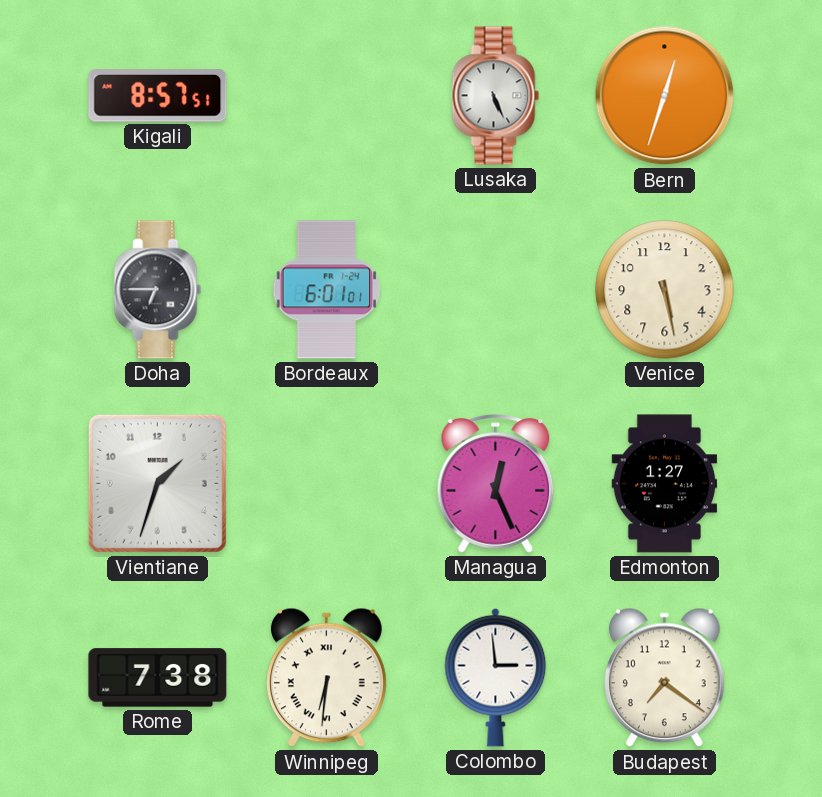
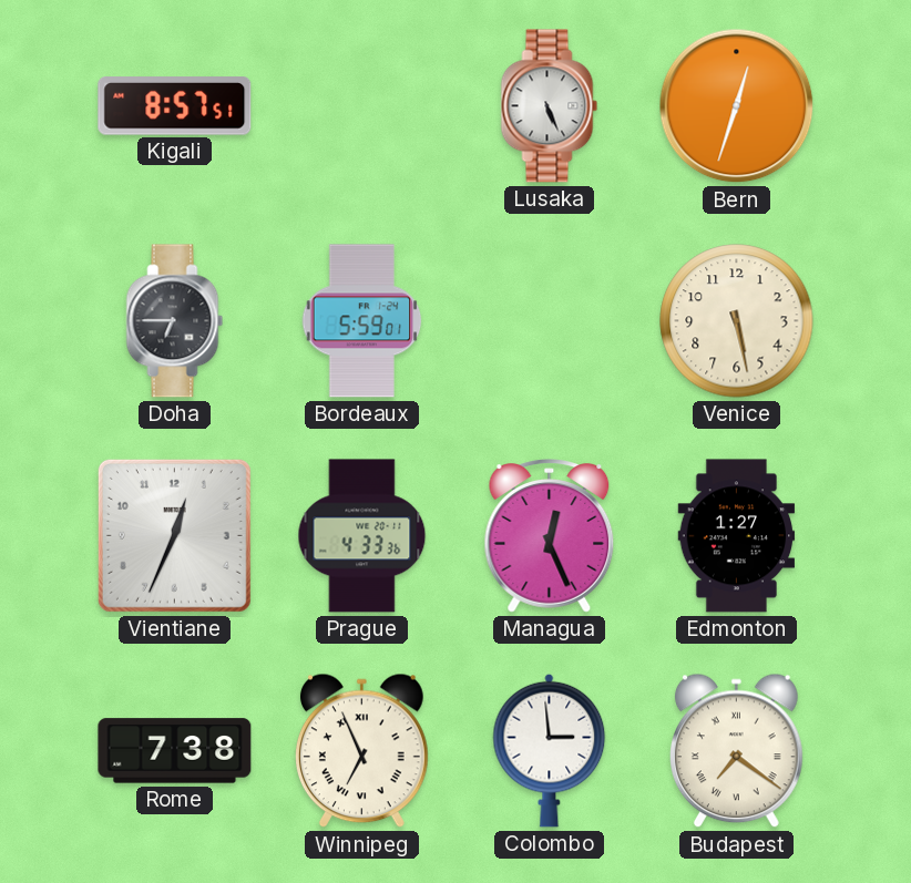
Bordeaux: 6:01 -> 5:59 (362, 321)
Vientiane: 1:33 -> 12:34 (174, 535)
Prague: none -> 4:33 (362, 536)
Winnipeg: 6:31 -> 6:56 (361, 751)
Budapest numerals: Arabic -> Roman (736, 751)
